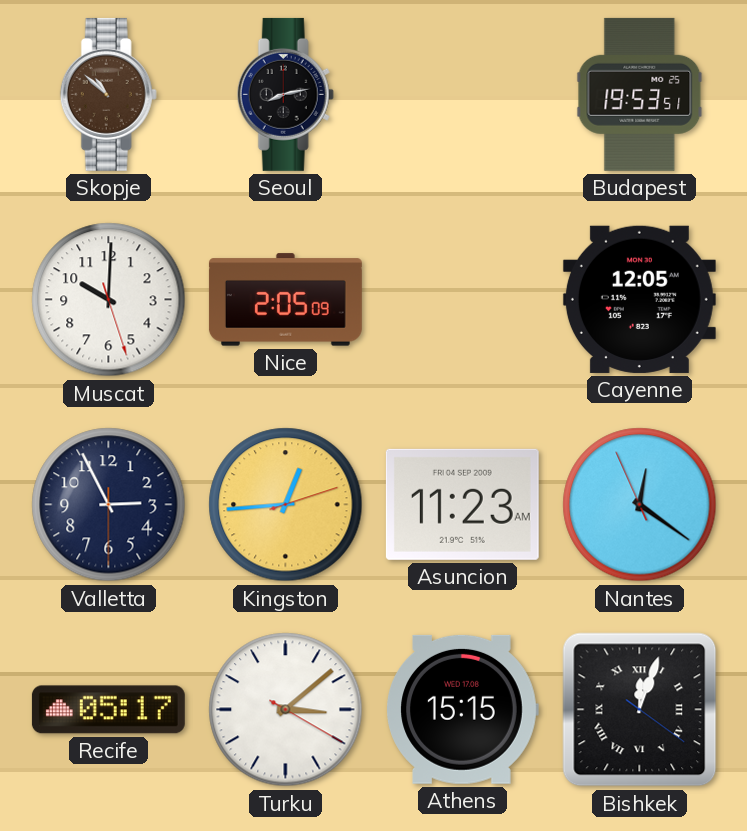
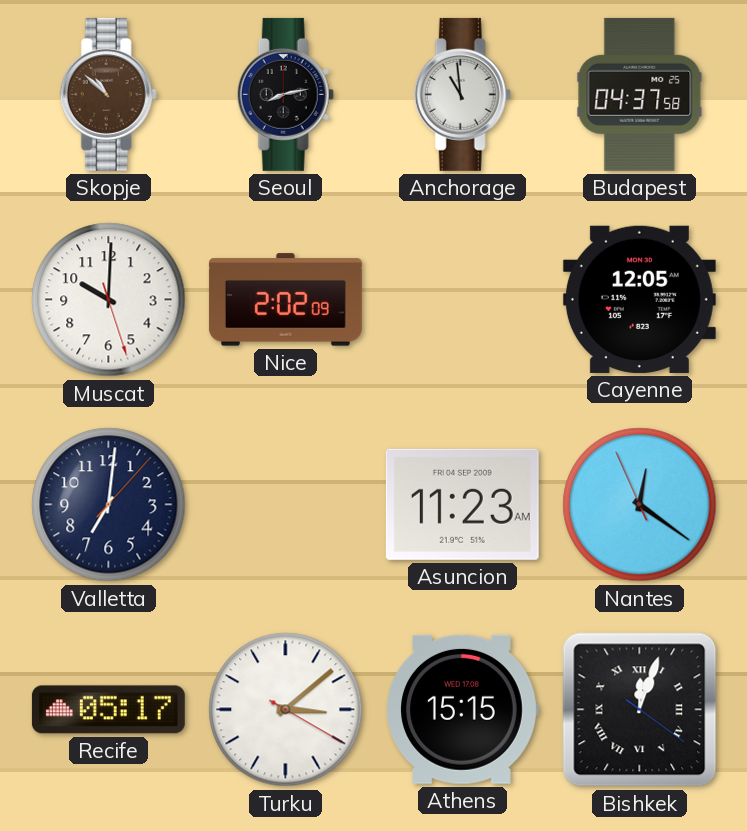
Anchorage: none -> 10:59 (462, 94)
Budapest: 19:53 -> 04:37 (640, 94)
Nice: 2:05 -> 2:02 (285, 300)
Valletta: 2:55 -> 7:01 (109, 505)
Kingston: 12:44 -> none (286, 505)
